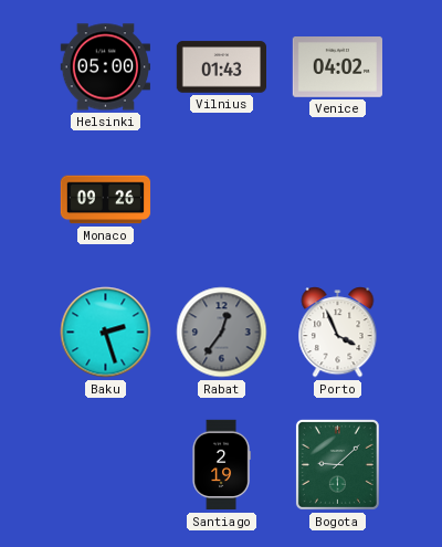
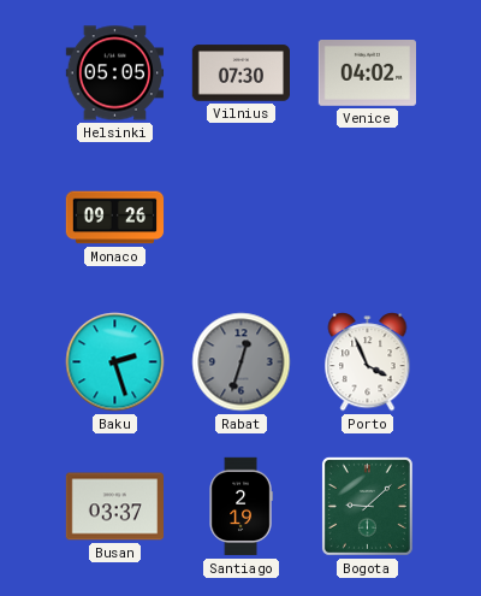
Helsinki: 05:00 -> 05:05 (114, 73)
Vilnius: 01:43 -> 07:30 (240, 73)
Rabat: 12:36 -> 12:33 (242, 362)
Busan: none -> 03:37 (114, 507)
